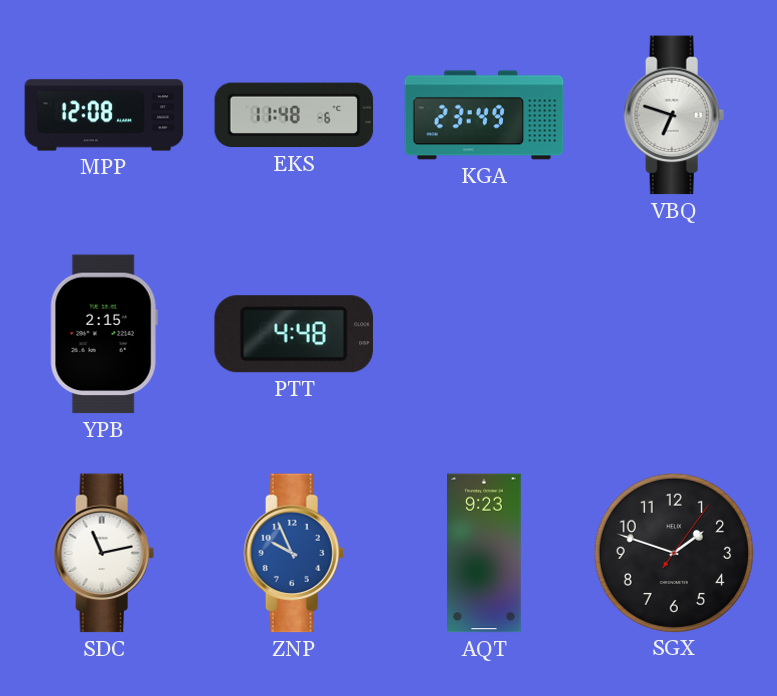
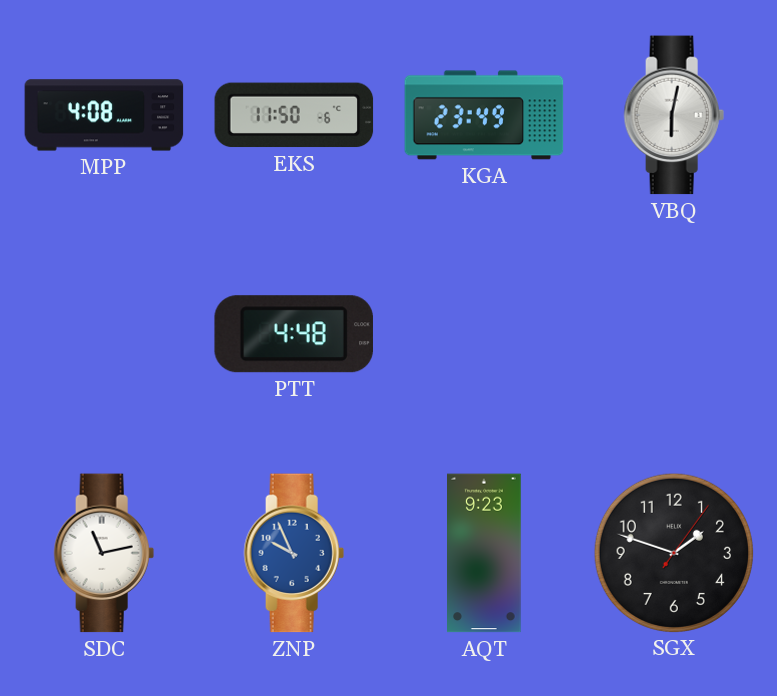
MPP: 12:08 -> 4:08 (104, 115)
EKS: 11:48 -> 11:50 (294, 115)
VBQ: 6:48 -> 6:02 (674, 115)
YPB: 2:15 -> none (104, 334)
